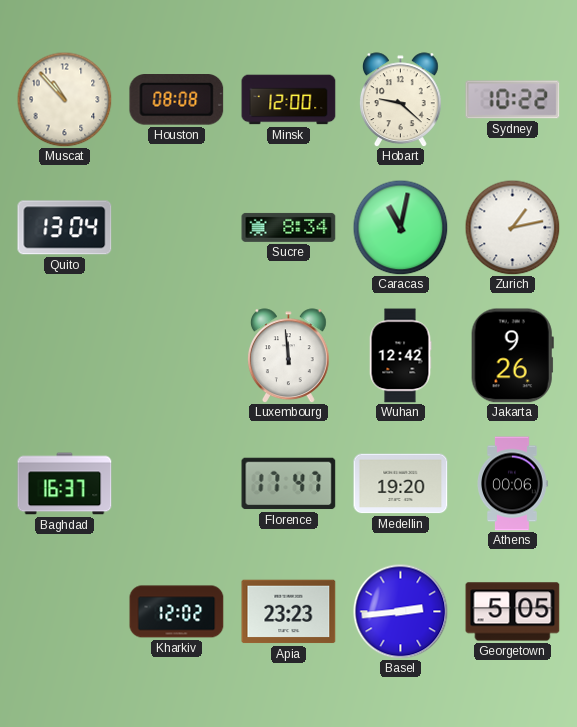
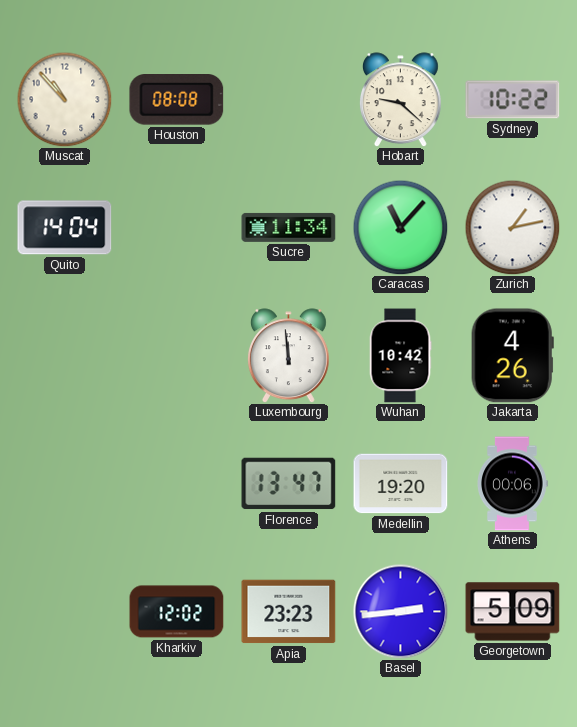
Minsk: 12:00 -> none (289, 100)
Quito: 13:04 -> 14:04 (65, 228)
Sucre: 8:34 -> 11:34 (289, 227)
Caracas: 11:02 -> 11:07 (400, 227)
Wuhan: 12:42 -> 10:42 (400, 356)
Jakarta: 9:26 -> 4:26 (512, 356)
Baghdad: 16:37 -> none (65, 484)
Florence: 17:47 -> 13:47 (289, 484)
Georgetown: 5:05 -> 5:09 (513, 612)
